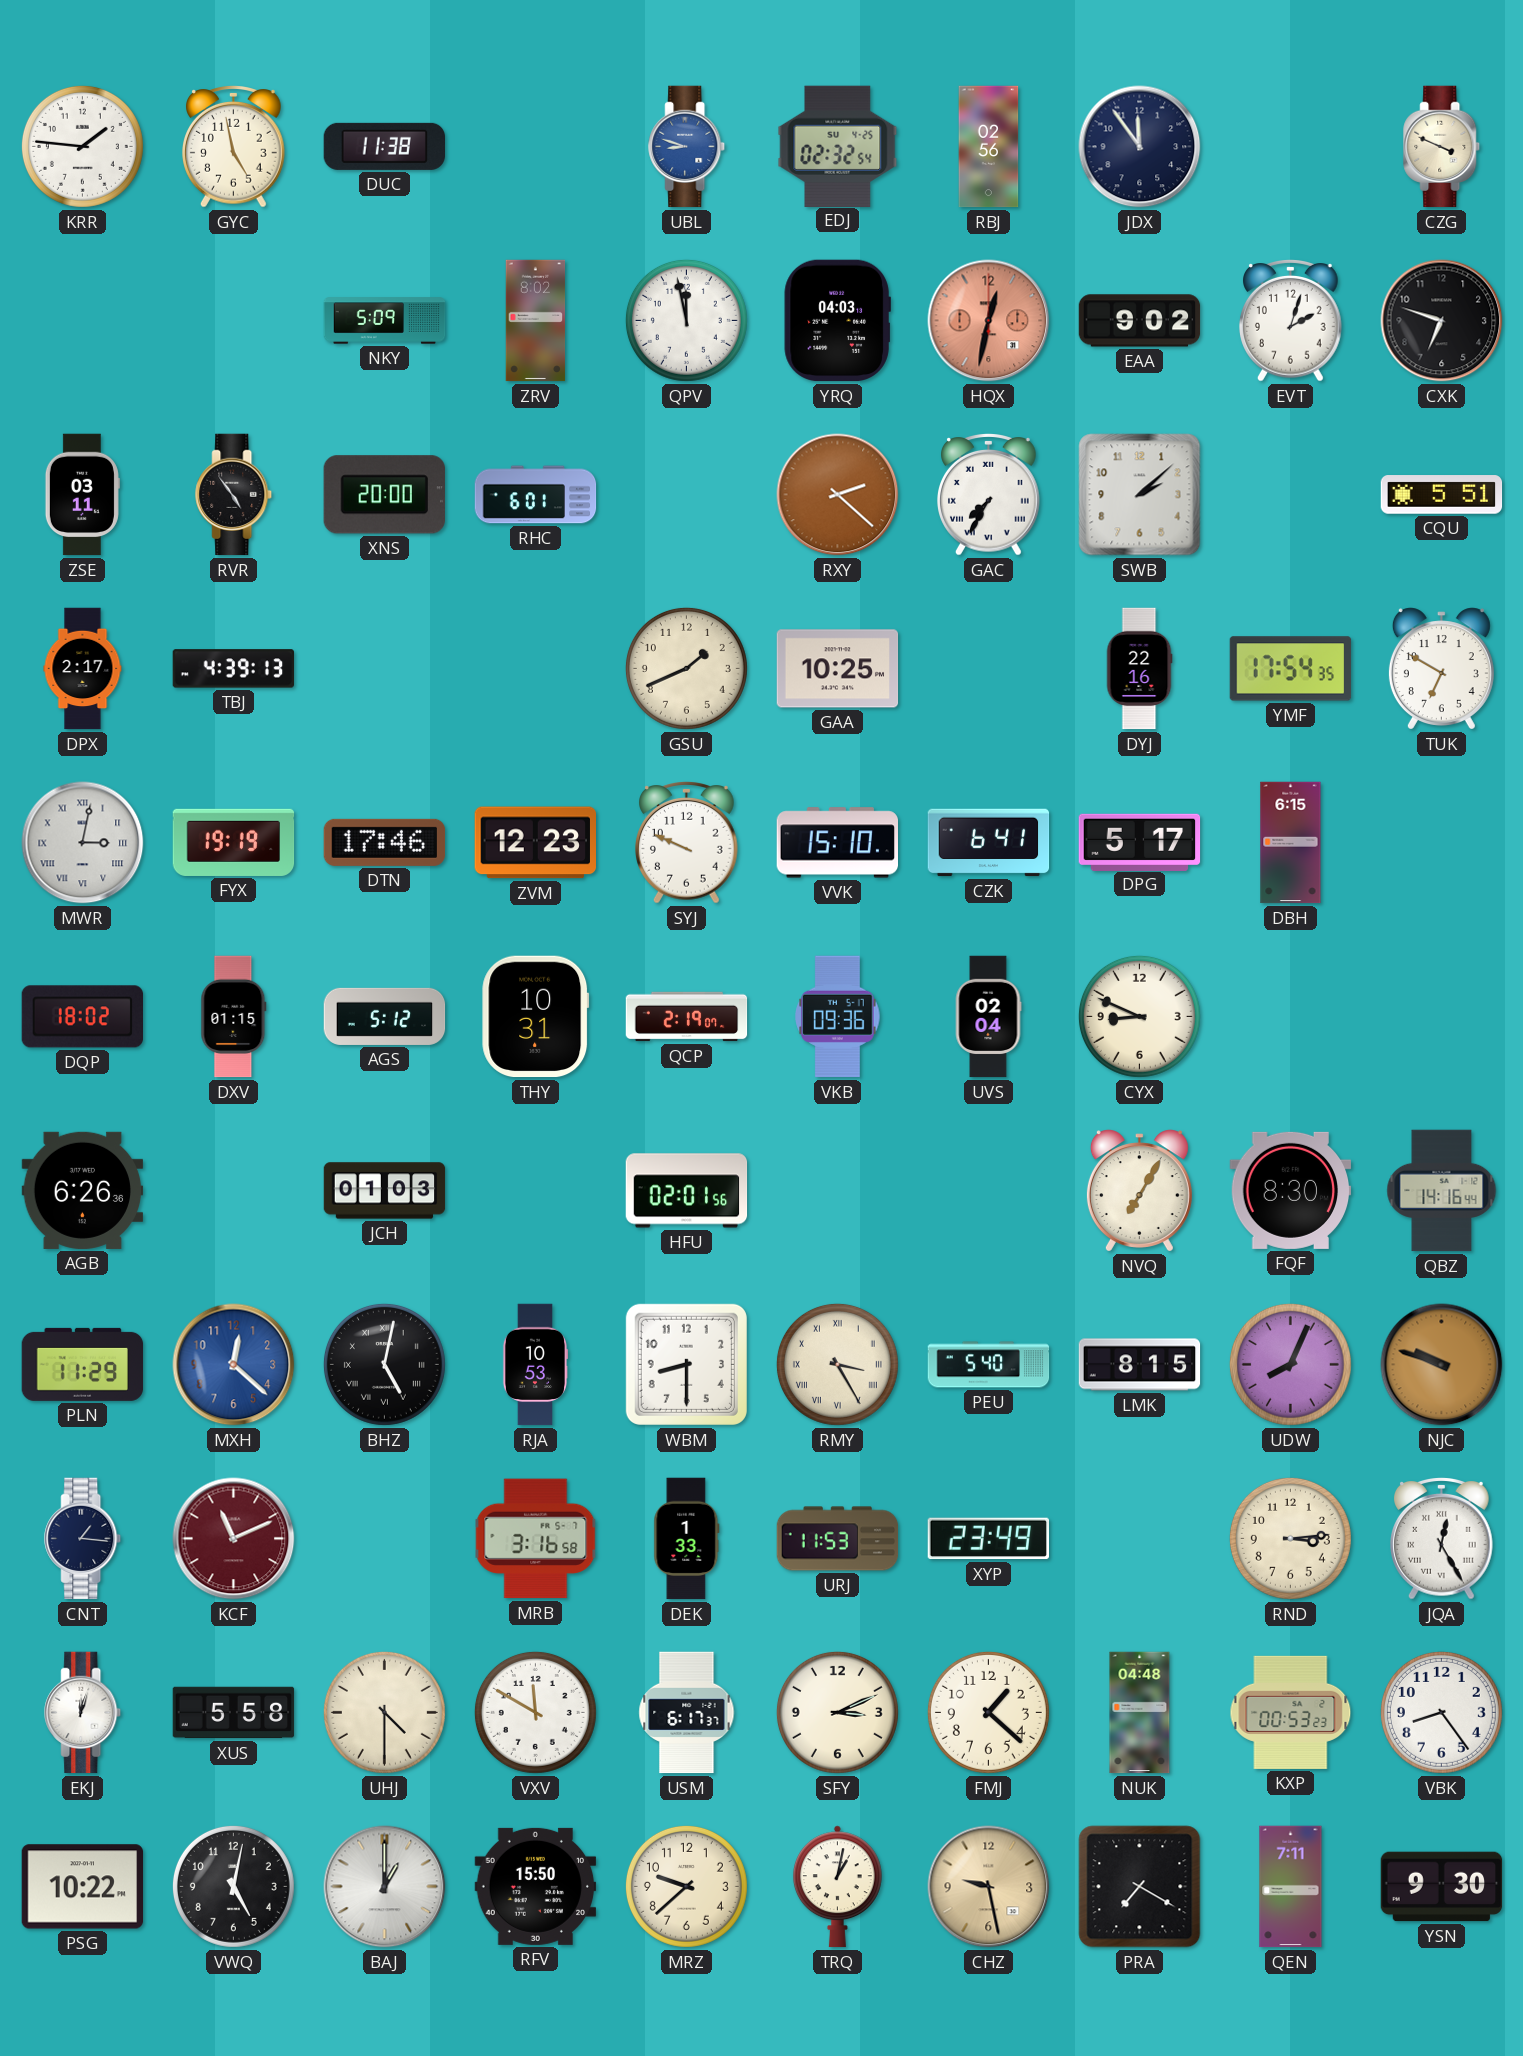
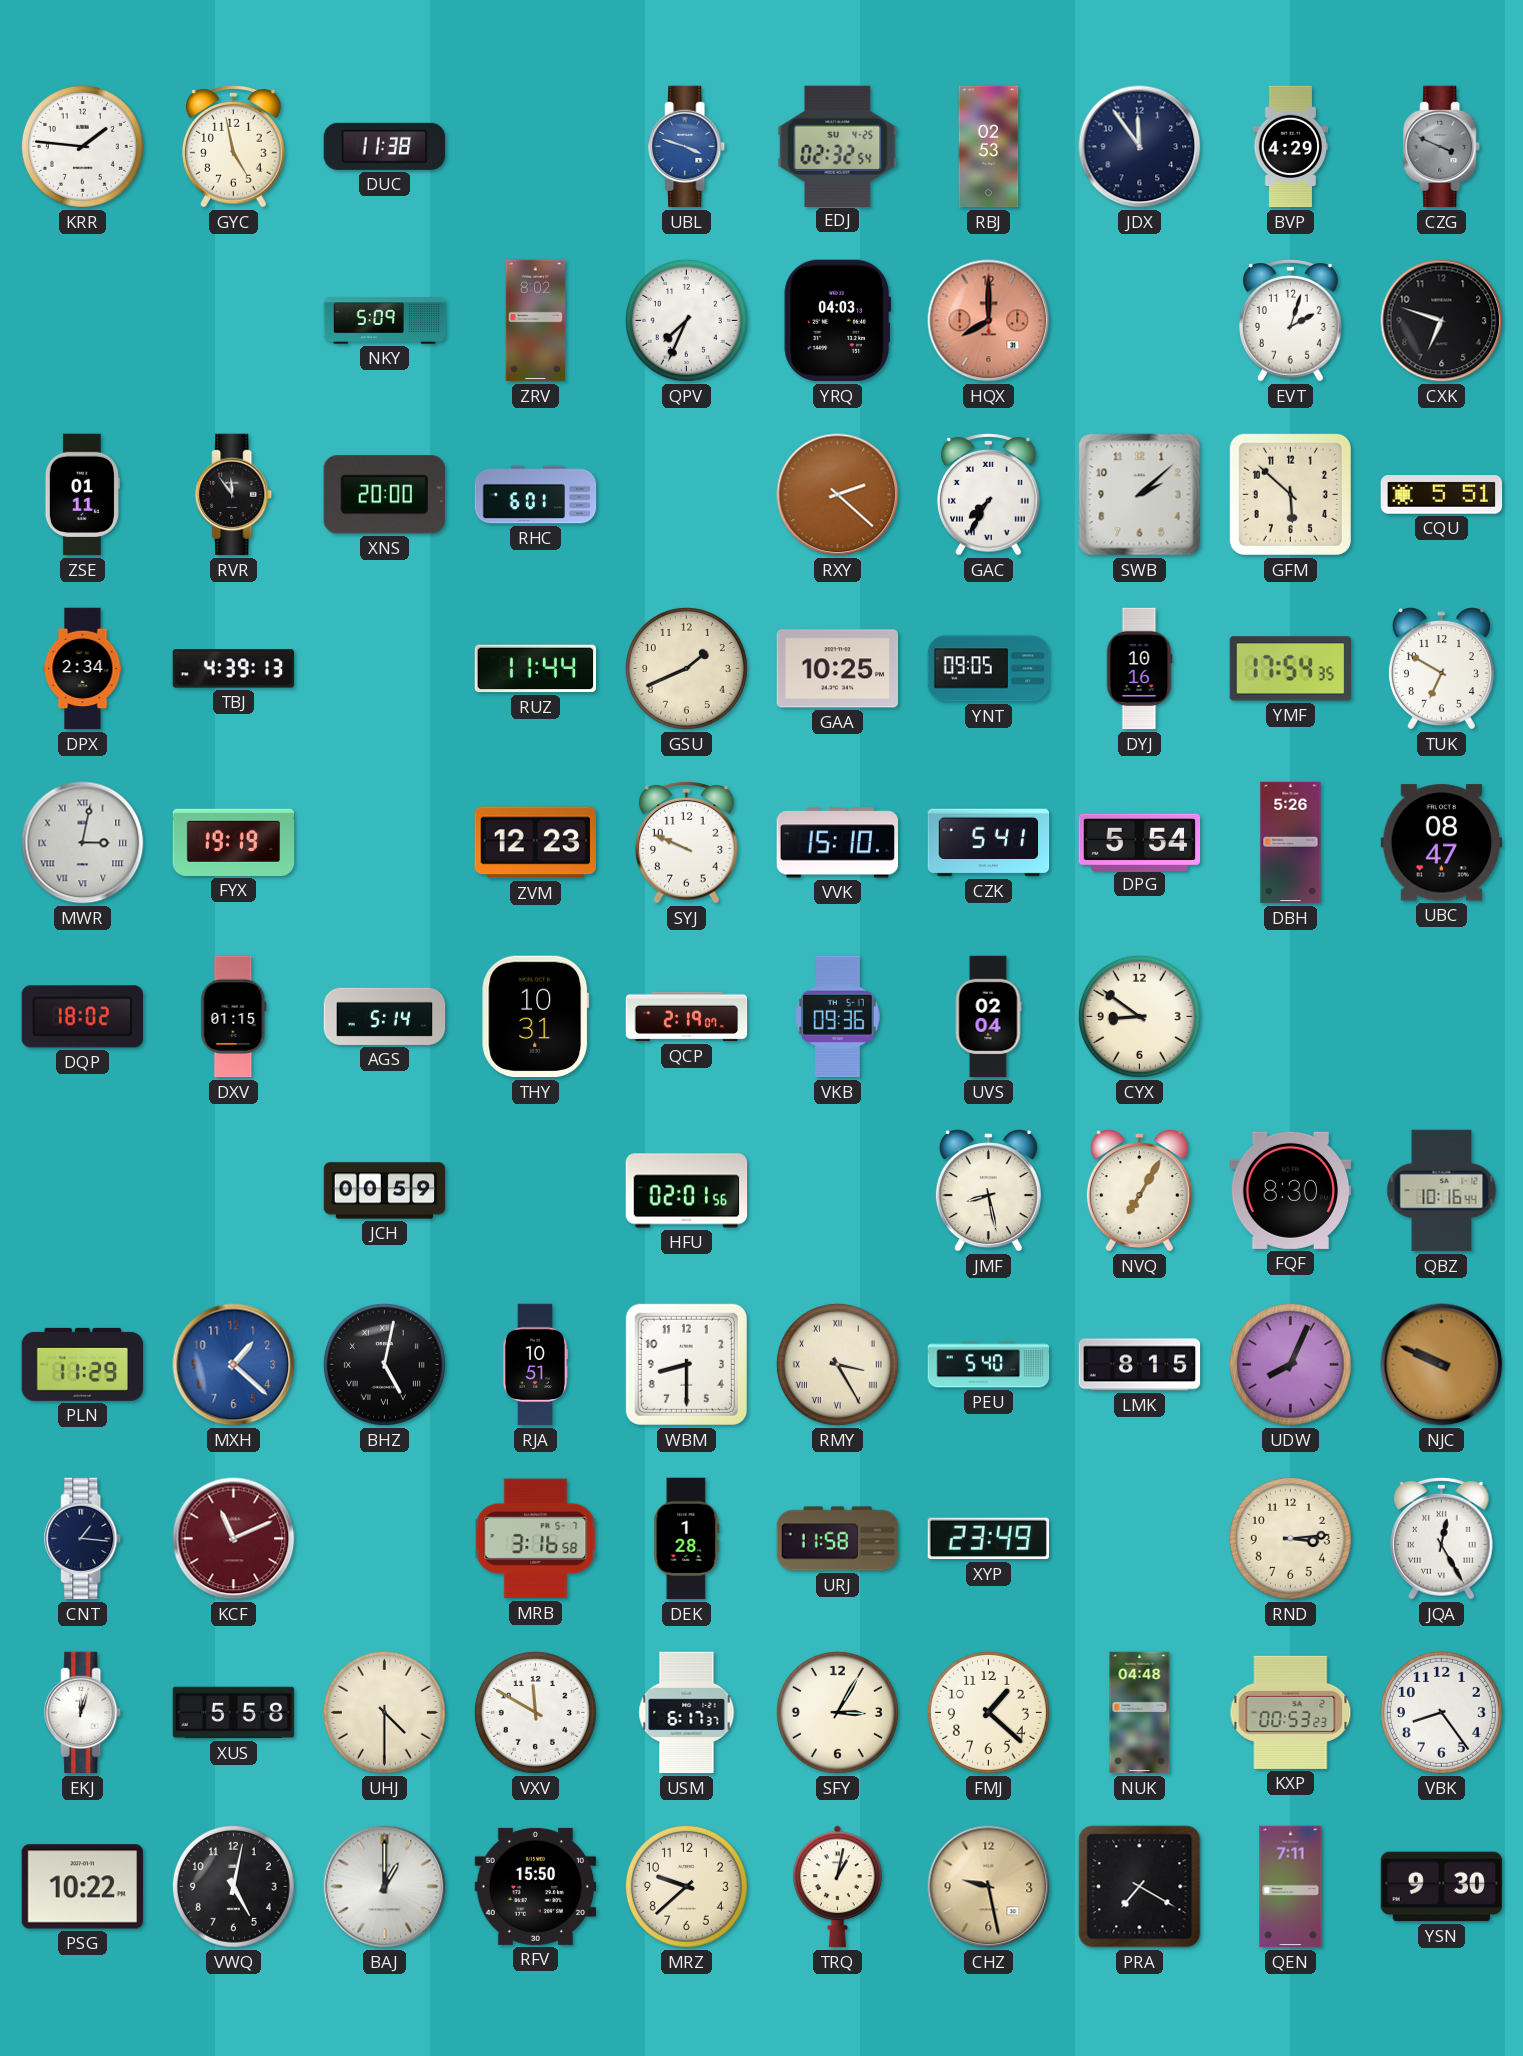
UBL: 8:48 -> 3:48 (687, 147)
RBJ: 02:56 -> 02:53 (989, 147)
BVP: none -> 4:29 (1291, 147)
CZG dial: cream -> grey (1442, 147)
QPV: 11:58 -> 7:34 (686, 320)
HQX: 12:32 -> 8:00 (989, 321)
EAA: 9:02 -> none (1140, 321)
ZSE: 03:11 -> 01:11 (82, 495)
RVR: 4:54 -> 11:54 (234, 495)
GFM: none -> 5:52 (1290, 494)
DPX: 2:17 -> 2:34 (83, 669)
RUZ: none -> 11:44 (536, 669)
YNT: none -> 09:05 (989, 669)
DYJ: 22:16 -> 10:16 (1139, 669)
DTN: 17:46 -> none (385, 842)
CZK: 6:41 -> 5:41 (989, 843)
DPG: 5:17 -> 5:54 (1140, 842)
DBH: 6:15 -> 5:26 (1291, 843)
UBC: none -> 08:47 (1441, 843)
AGS: 5:12 -> 5:14 (385, 1016)
CYX: 8:49 -> 8:51 (1139, 1016)
AGB: 6:26 -> none (83, 1190)
JCH: 01:03 -> 00:59 (385, 1191)
JMF: none -> 8:28 (988, 1191)
QBZ: 14:16 -> 10:16 (1442, 1191)
MXH: 12:22 -> 1:22 (234, 1365)
RJA: 10:53 -> 10:51 (535, 1365)
NJC: 9:48 -> 9:49 (1442, 1365)
DEK: 1:33 -> 1:28 (687, 1539)
URJ: 11:53 -> 11:58 (838, 1539)
SFY: 3:11 -> 3:05 (837, 1712)
